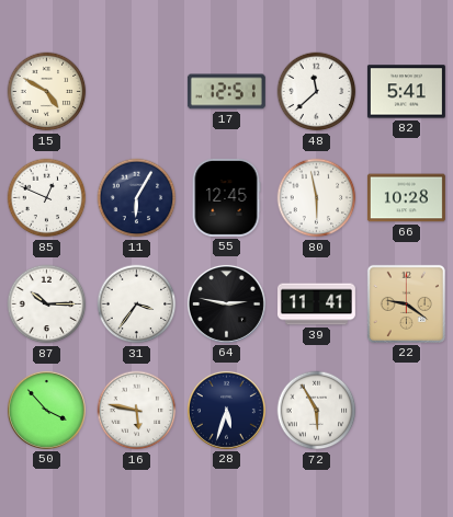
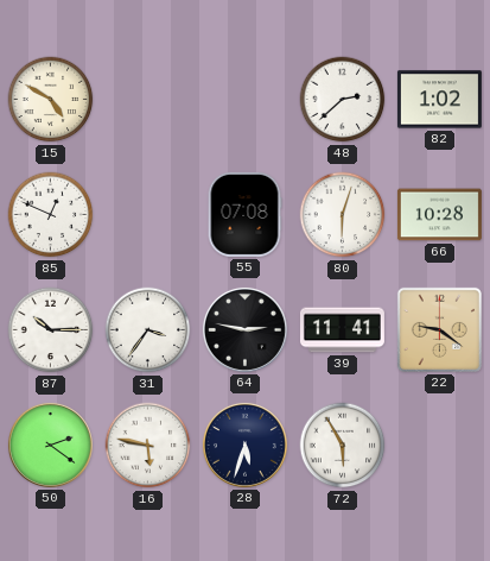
17: 12:51 -> none (226, 92)
48: 11:38 -> 2:38 (343, 100)
82: 5:41 -> 1:02 (439, 100)
11: 6:05 -> none (137, 198)
55: 12:45 -> 07:08 (244, 214)
80: 5:58 -> 6:03 (343, 215)
50: 3:53 -> 2:21 (50, 445)
